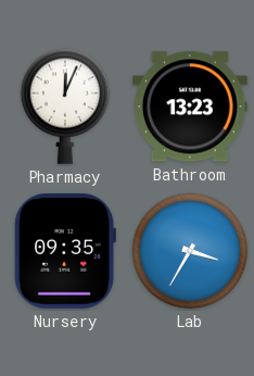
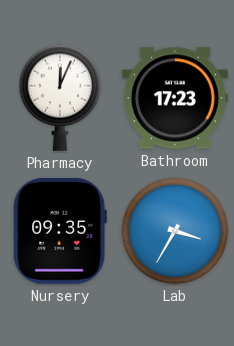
Bathroom: 13:23 -> 17:23 (175, 98)
